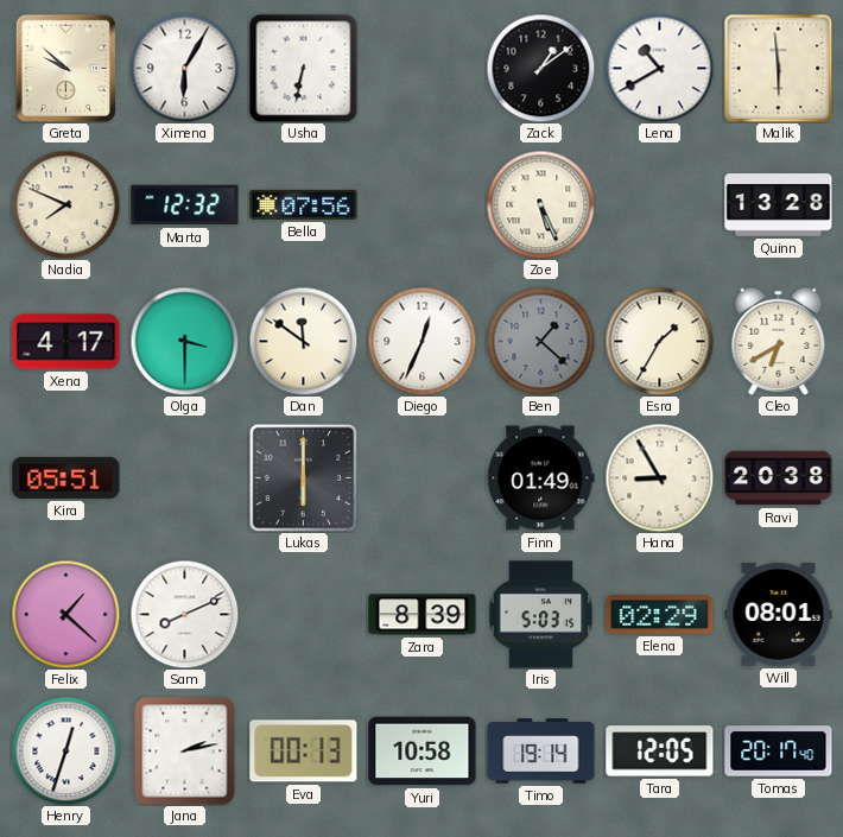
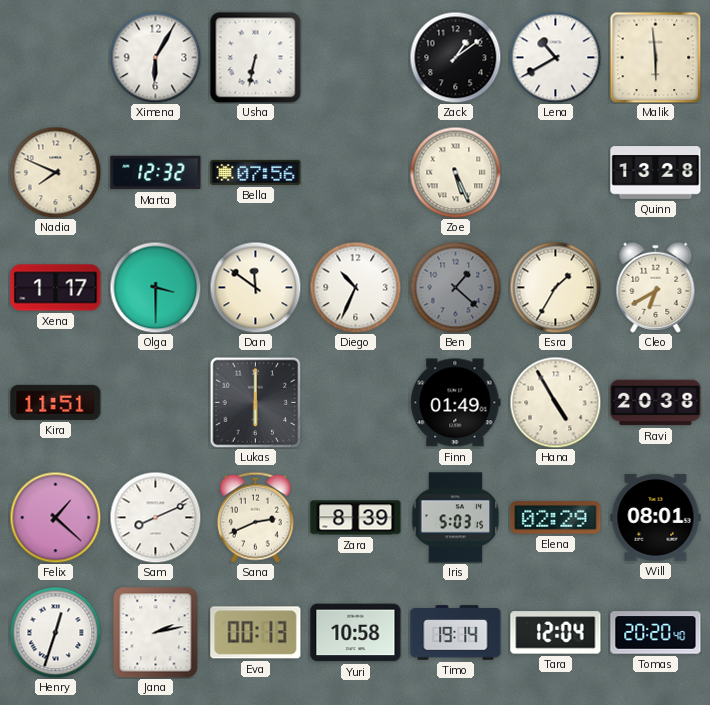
Greta: 9:52 -> none (65, 68)
Xena: 4:17 -> 1:17 (56, 288)
Diego: 12:34 -> 10:34 (355, 287)
Kira: 05:51 -> 11:51 (56, 402)
Hana: 8:55 -> 4:55 (555, 402)
Sana: none -> 2:41 (255, 517)
Tara: 12:05 -> 12:04 (556, 633)
Tomas: 20:17 -> 20:20 (656, 633)
